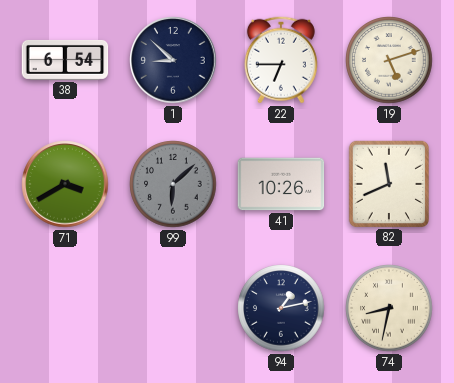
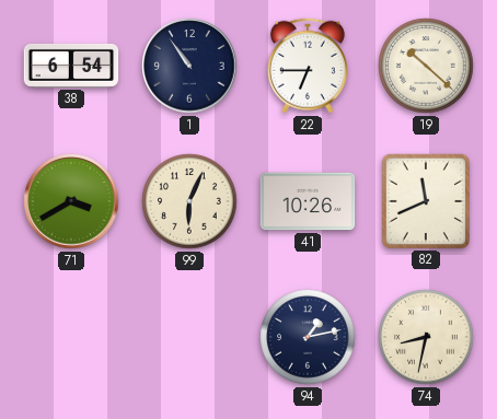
1: 8:52 -> 10:54 (189, 66)
19: 5:12 -> 10:22 (426, 66)
99: 6:08 -> 6:04 (189, 201)
99 dial: grey -> cream (189, 201)
